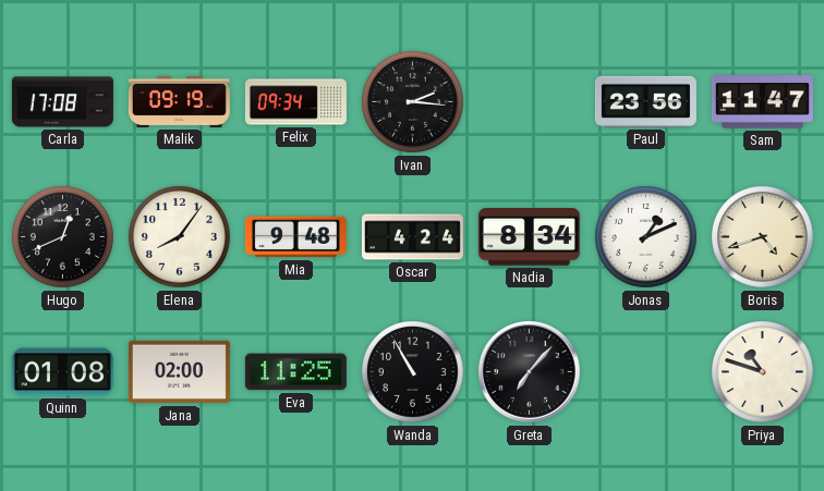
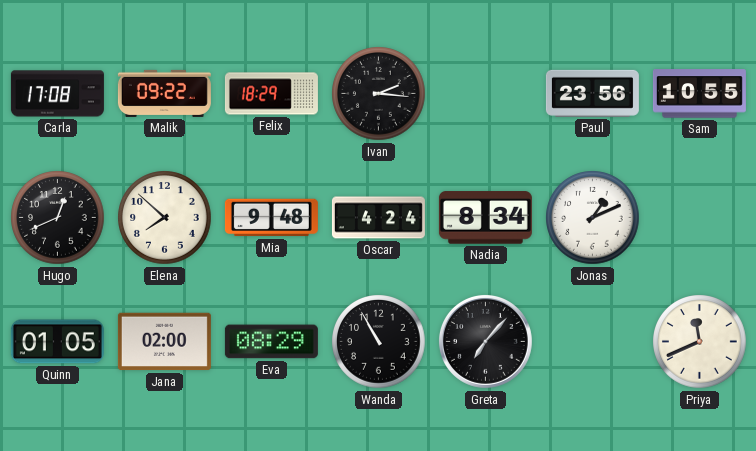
Malik: 09:19 -> 09:22 (164, 93)
Felix: 09:34 -> 18:29 (271, 94)
Sam: 11:47 -> 10:55 (699, 94)
Elena: 8:06 -> 7:52 (165, 218)
Boris: 4:42 -> none (763, 237)
Quinn: 01:08 -> 01:05 (57, 342)
Eva: 11:25 -> 08:29 (271, 342)
Priya: 10:48 -> 11:41 (700, 342)
